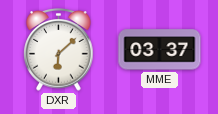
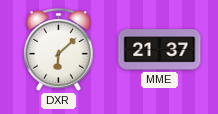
MME: 03:37 -> 21:37 (160, 50)
